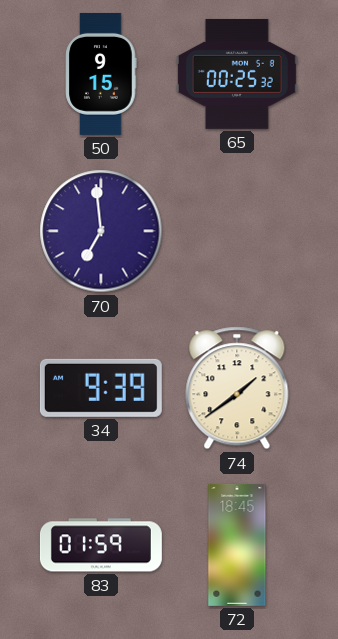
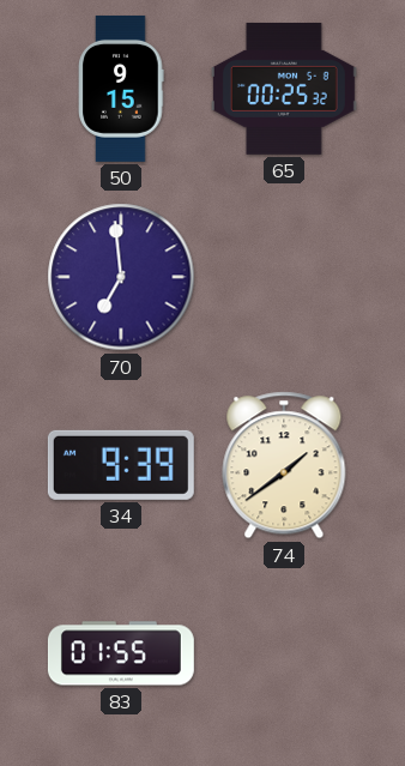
83: 01:59 -> 01:55 (121, 653)
72: 18:45 -> none (237, 545)
